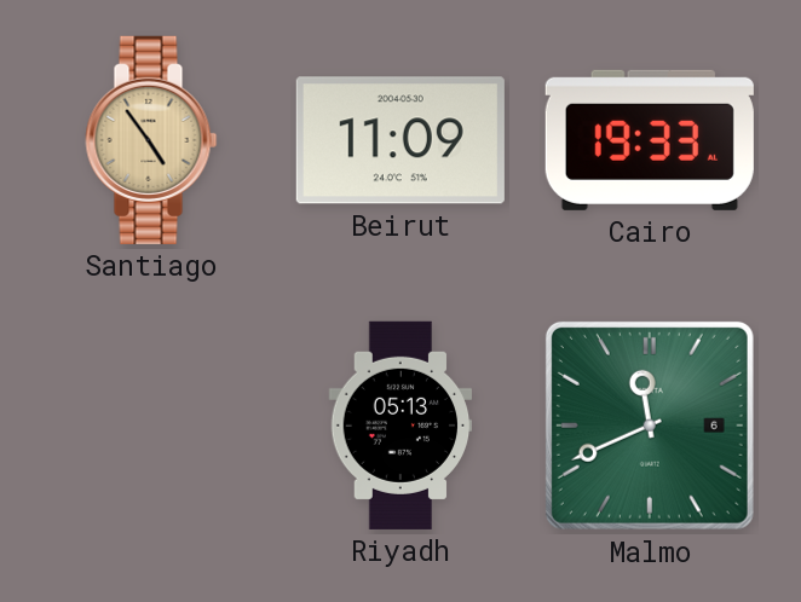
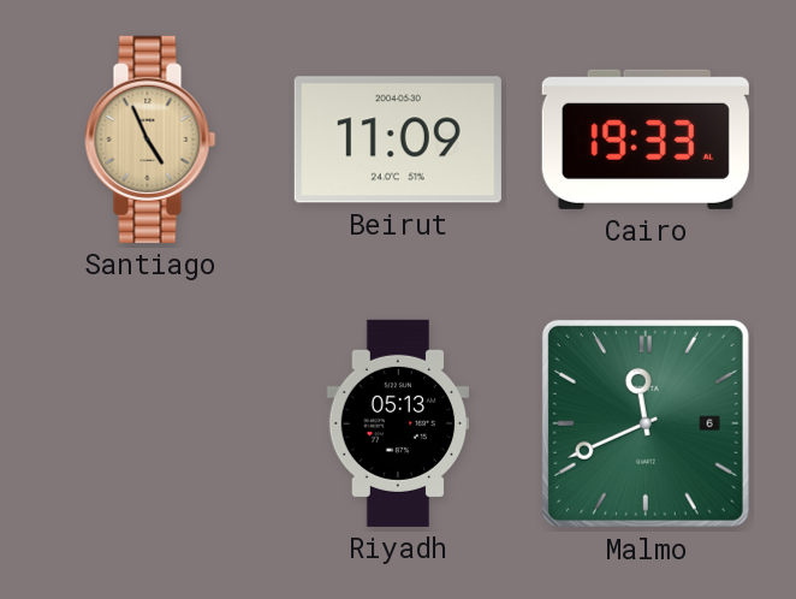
Santiago: 4:54 -> 4:56 (150, 140)
